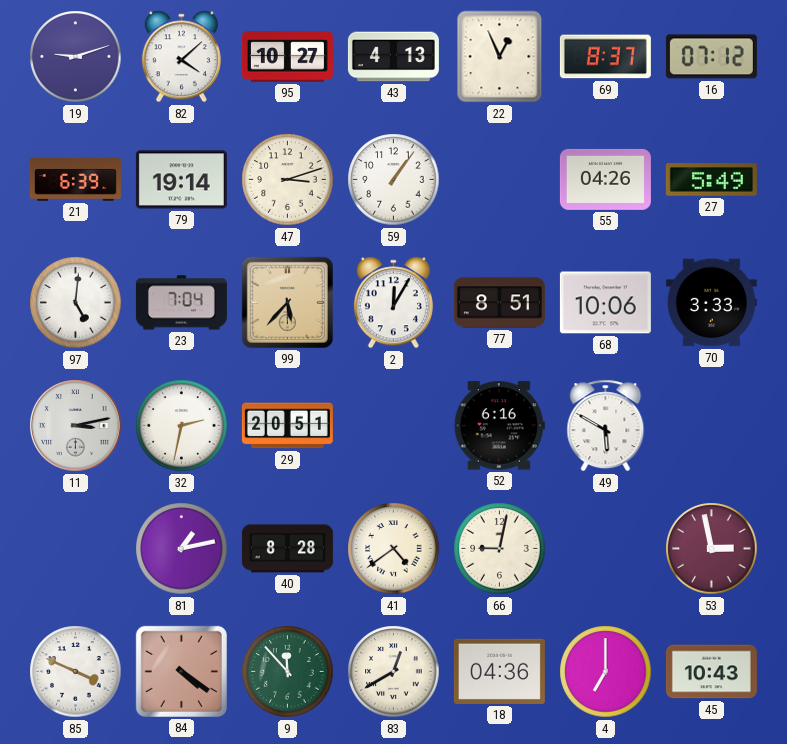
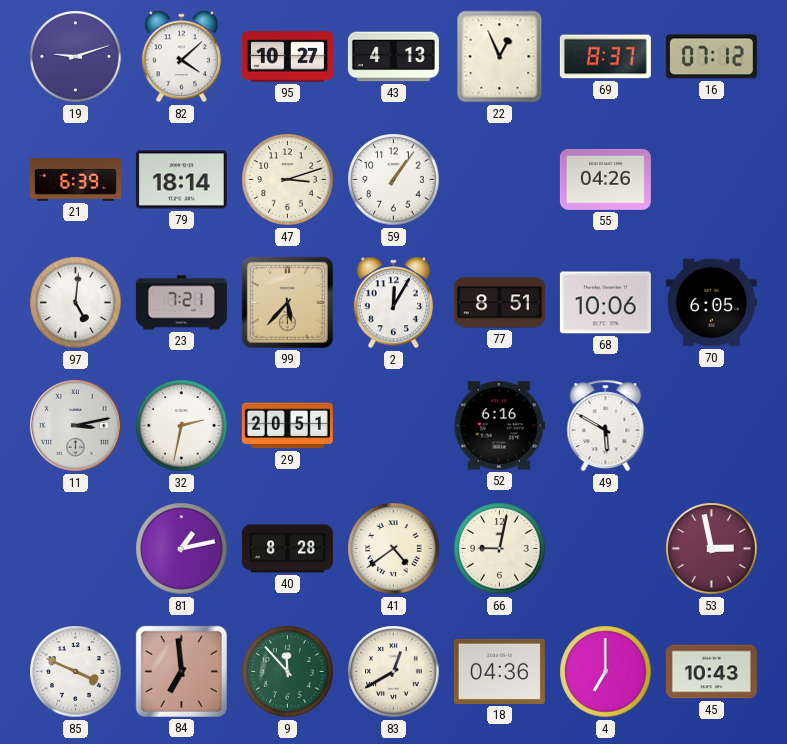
79: 19:14 -> 18:14 (181, 180)
27: 5:49 -> none (711, 180)
23: 7:04 -> 7:21 (181, 303)
70: 3:33 -> 6:05 (711, 303)
84: 4:21 -> 6:59 (181, 671)
